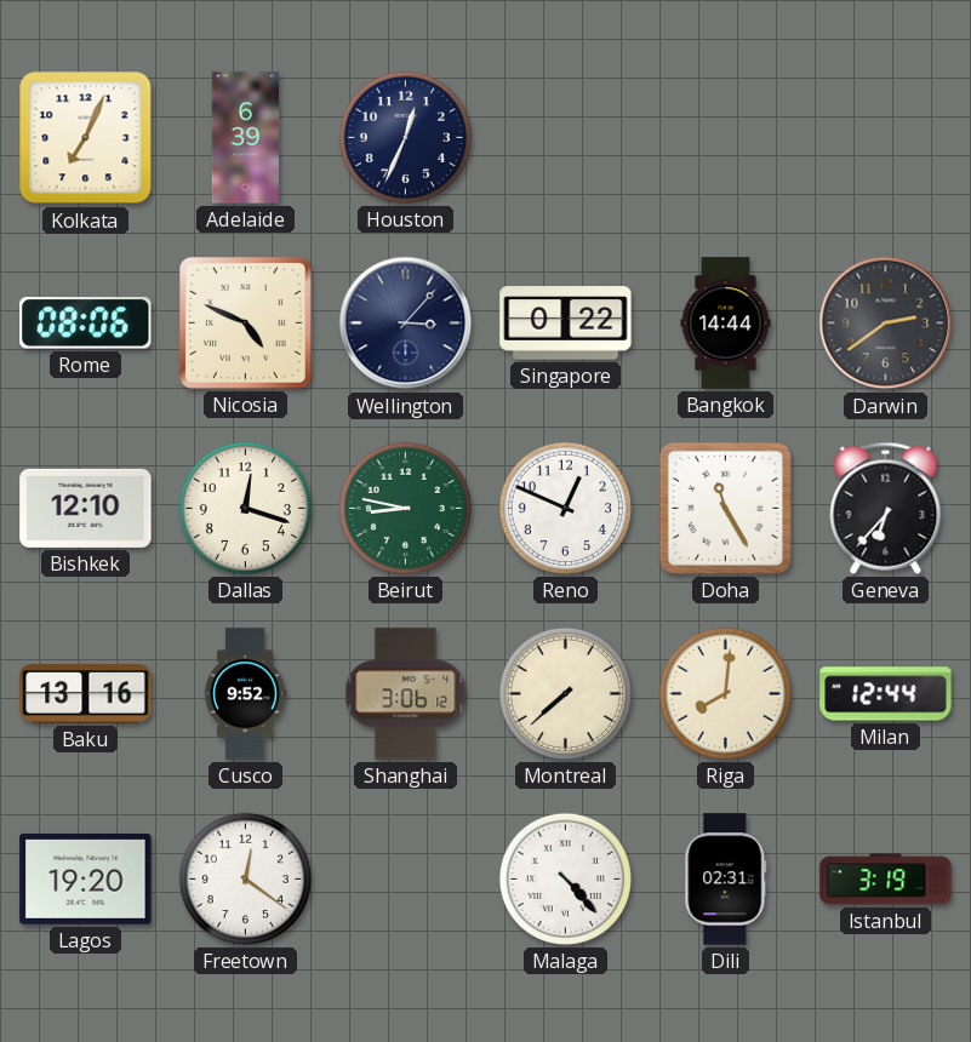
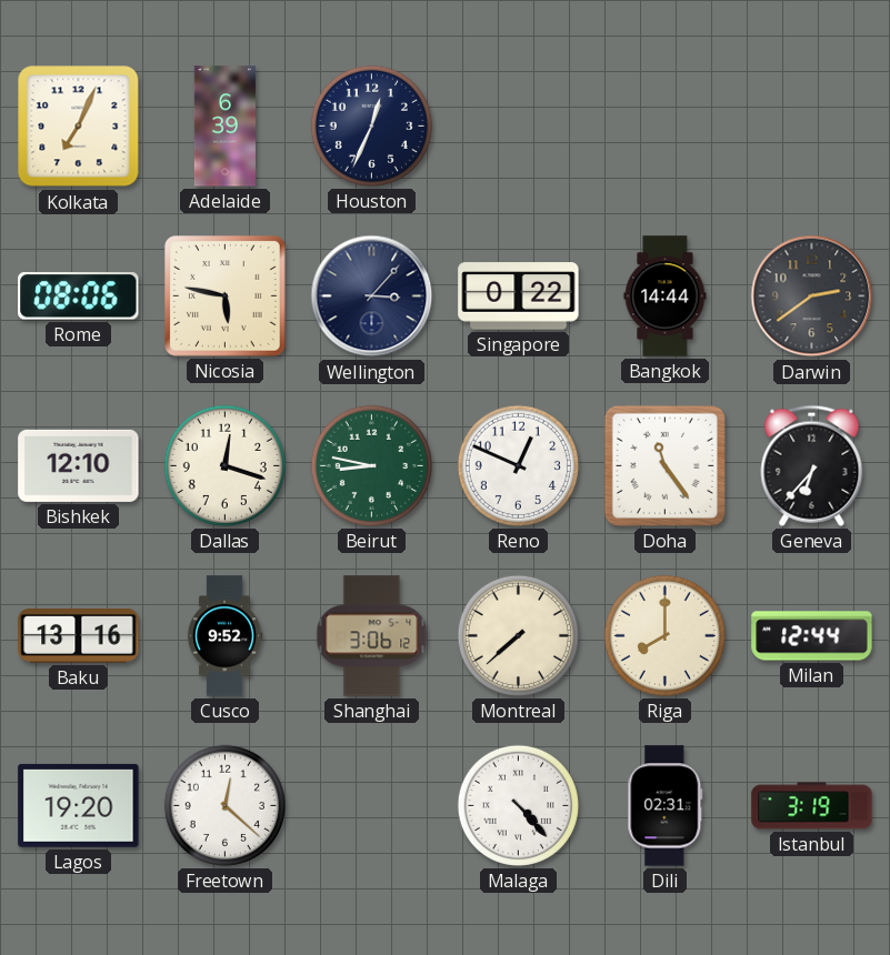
Nicosia: 4:49 -> 5:47 (226, 296)
Doha: 11:25 -> 11:24 (664, 465)
Riga: 8:01 -> 8:00 (664, 635)
Freetown: 12:21 -> 12:22 (224, 805)
